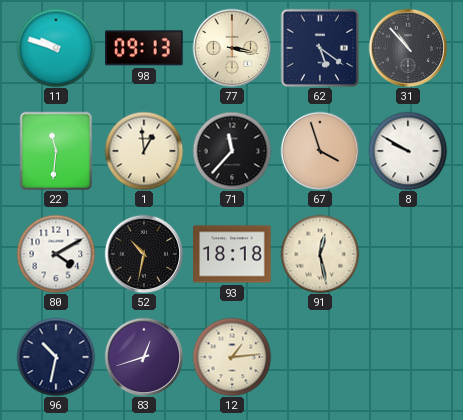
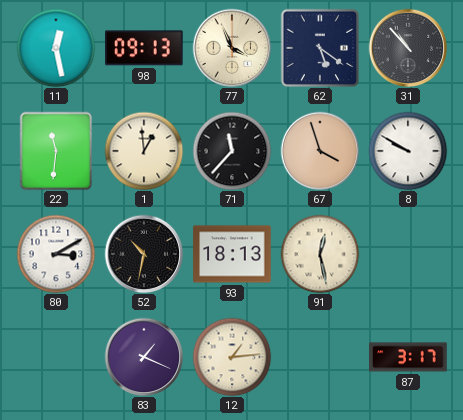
11: 9:48 -> 12:28 (56, 48)
77: 3:17 -> 3:56 (232, 48)
80: 4:10 -> 3:10 (56, 254)
93: 18:18 -> 18:13 (232, 254)
96: 10:32 -> none (56, 357)
83: 12:42 -> 1:19 (144, 357)
87: none -> 3:17 (408, 357)
